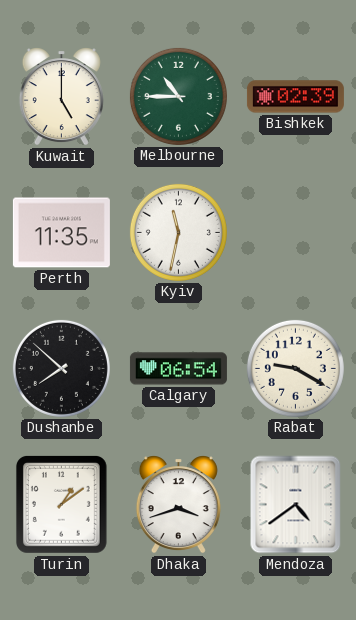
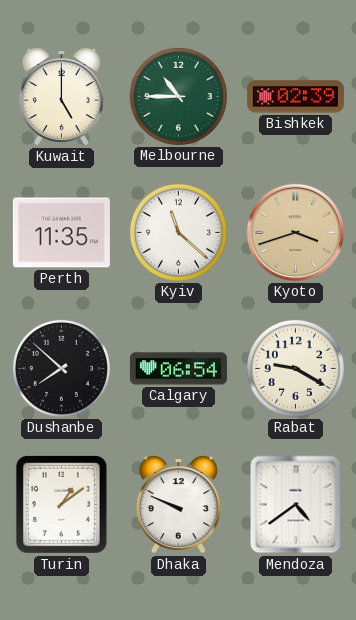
Kyiv: 11:32 -> 11:22 (178, 232)
Kyoto: none -> 3:42 (295, 232)
Dhaka: 3:42 -> 9:49 (178, 505)
